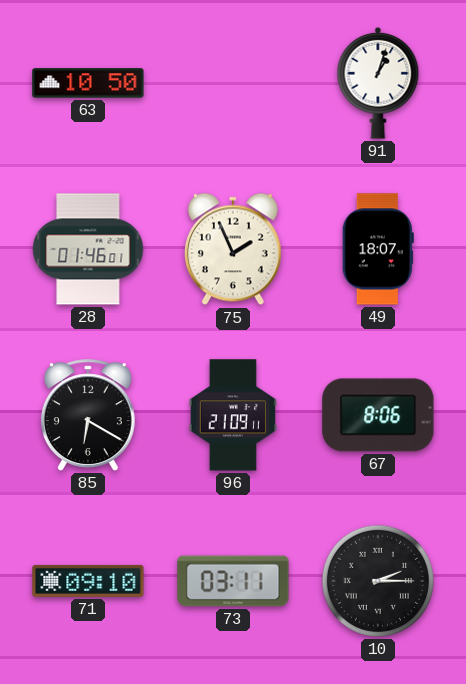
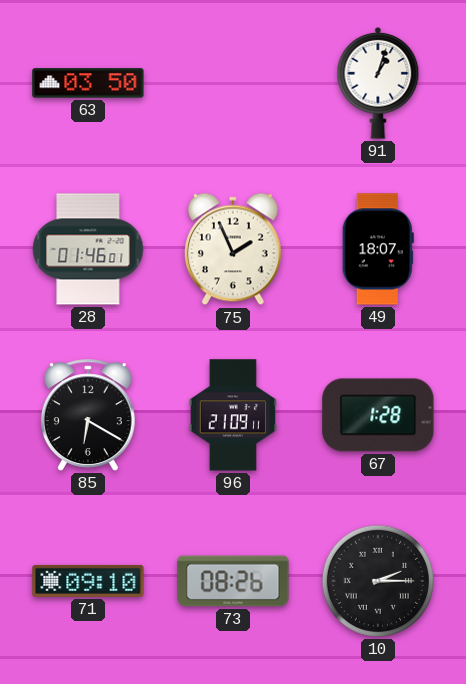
63: 10:50 -> 03:50 (88, 83)
67: 8:06 -> 1:28 (378, 415)
73: 03:11 -> 08:26 (233, 581)
